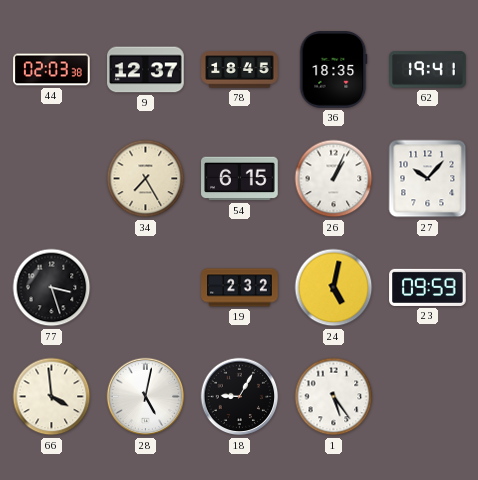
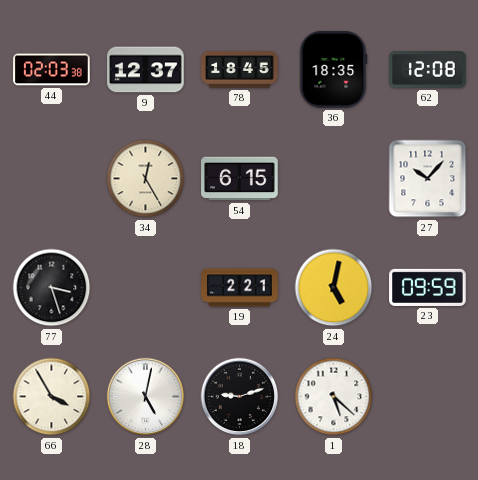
62: 19:41 -> 12:08 (428, 70)
34: 7:25 -> 12:25 (146, 179)
26: 1:04 -> none (334, 179)
19: 2:32 -> 2:21 (240, 288)
66: 3:59 -> 3:55 (52, 397)
18: 9:05 -> 9:12 (240, 397)
1: 5:24 -> 5:22 (334, 397)
